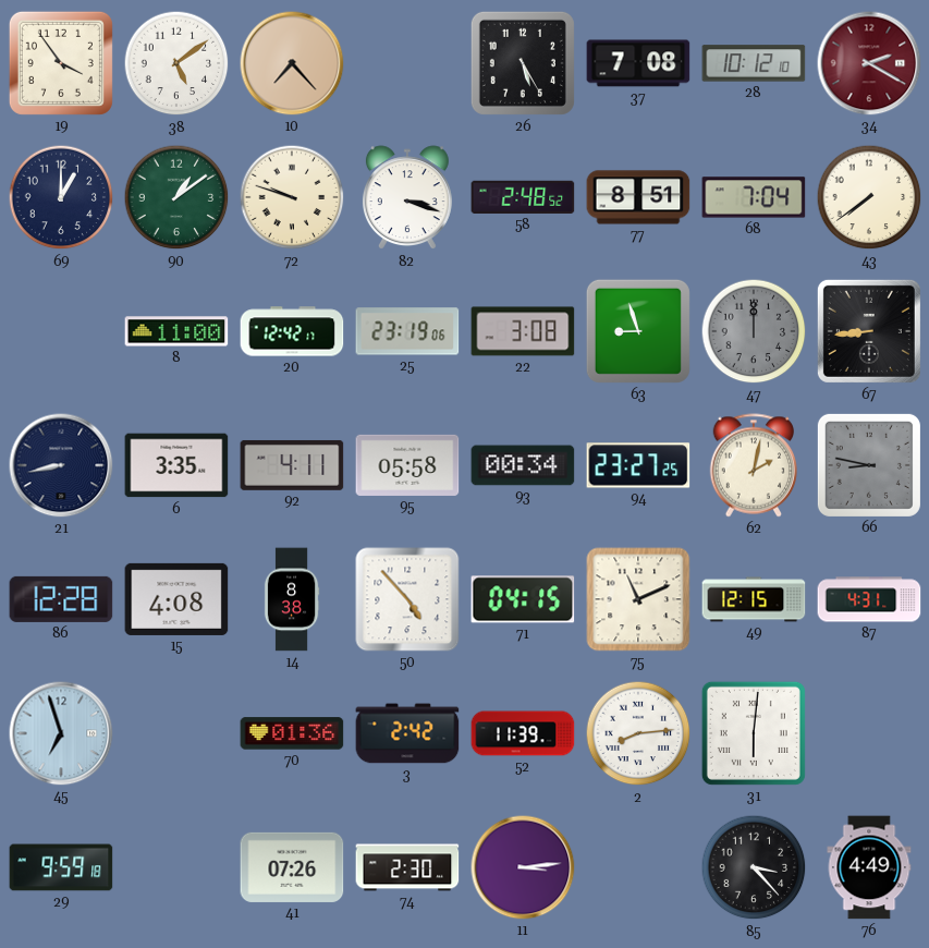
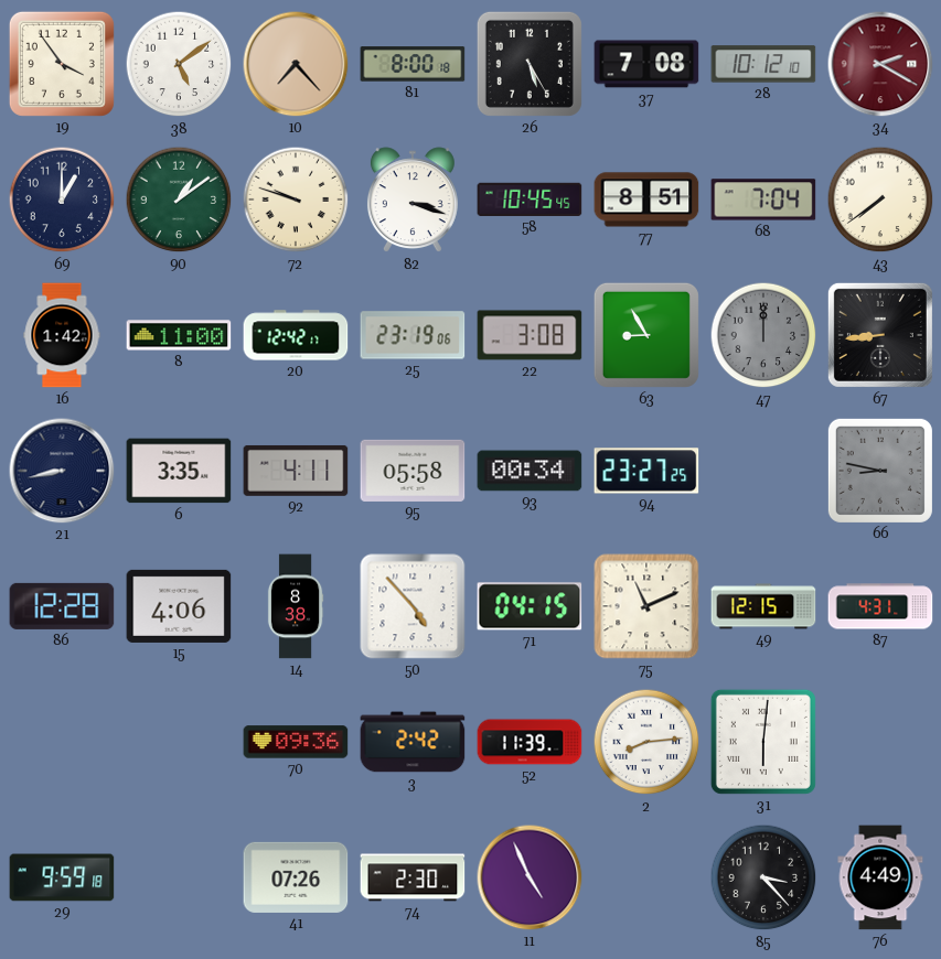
81: none -> 8:00 (413, 64)
58: 2:48 -> 10:45 (530, 200)
16: none -> 1:42 (62, 335)
63: 8:57 -> 8:55 (646, 335)
62: 2:02 -> none (754, 465)
15: 4:08 -> 4:06 (179, 606)
45: 6:57 -> none (61, 733)
70: 01:36 -> 09:36 (296, 742)
11: 3:14 -> 4:56 (530, 877)
